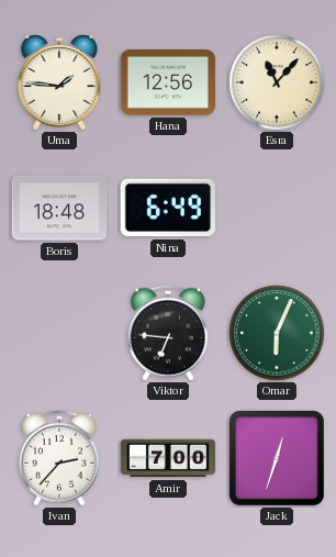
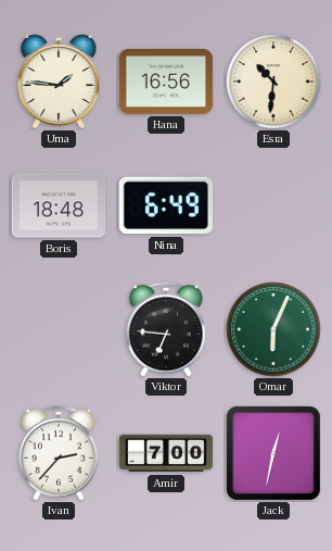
Hana: 12:56 -> 16:56 (166, 83)
Esra: 11:07 -> 10:31 (273, 82)
Jack: 12:33 -> 12:32 (273, 453)
